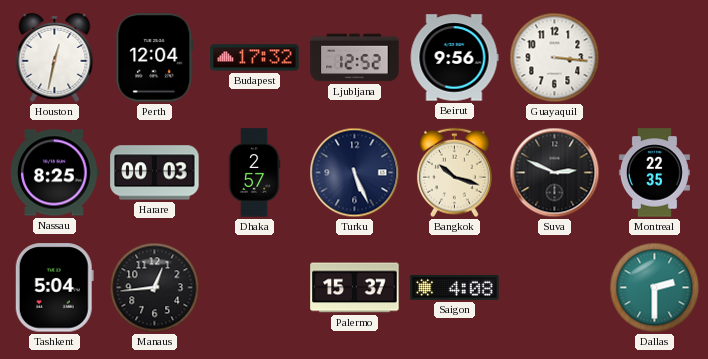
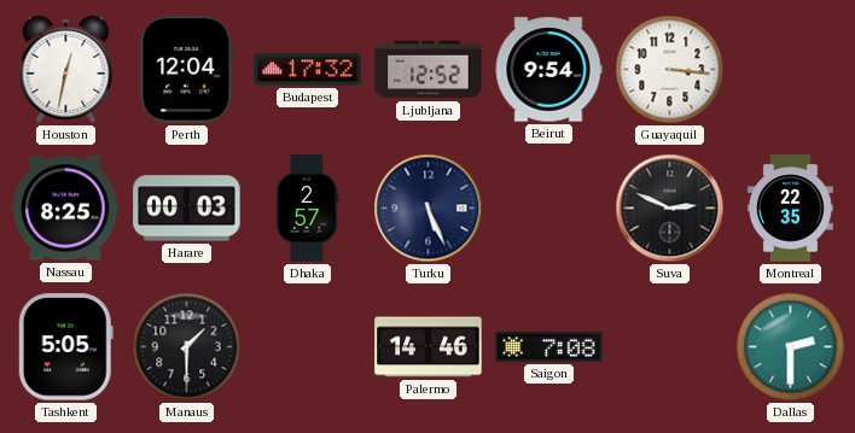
Beirut: 9:56 -> 9:54 (548, 70)
Bangkok: 10:18 -> none (454, 173)
Tashkent: 5:04 -> 5:05 (65, 347)
Manaus: 12:44 -> 1:30 (187, 347)
Palermo: 15:37 -> 14:46 (429, 347)
Saigon: 4:08 -> 7:08 (549, 346)
